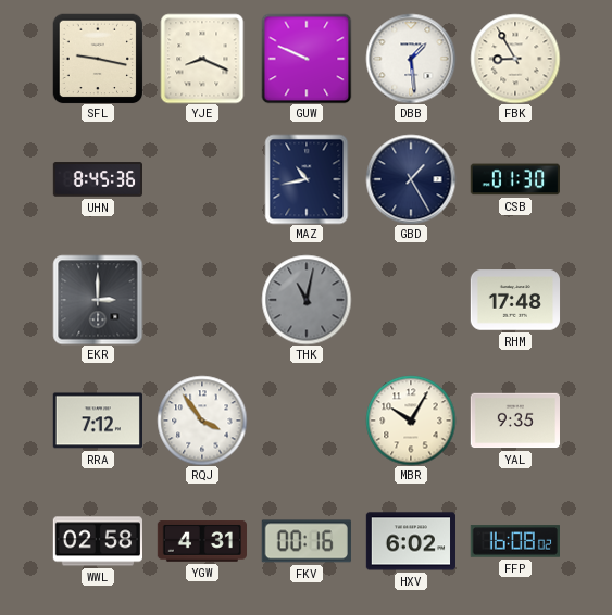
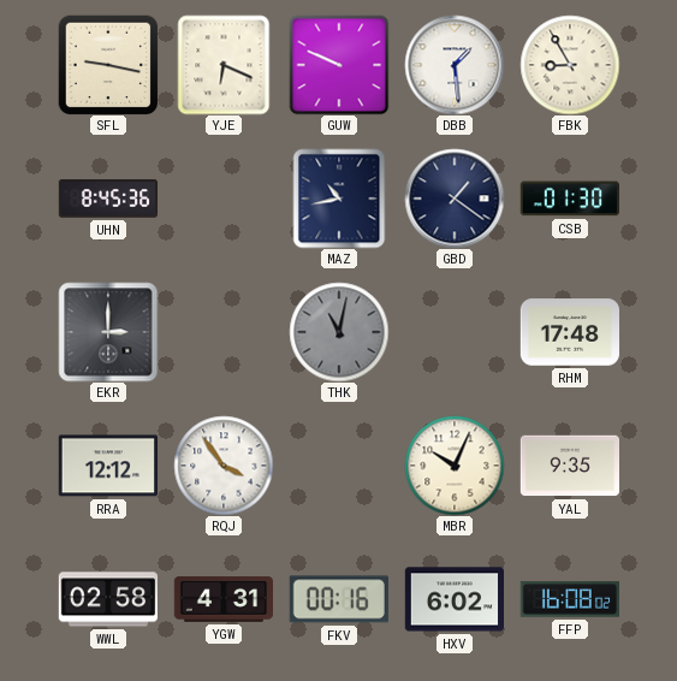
YJE: 8:19 -> 6:19 (224, 65)
GBD: 1:25 -> 1:21 (455, 199)
RRA: 7:12 -> 12:12 (107, 466)
MBR: 10:05 -> 10:04 (455, 466)
